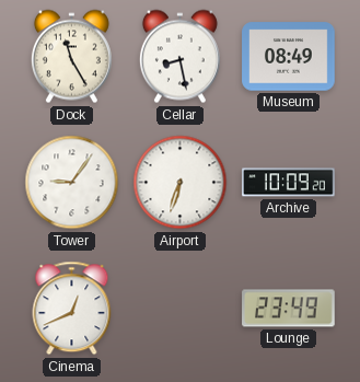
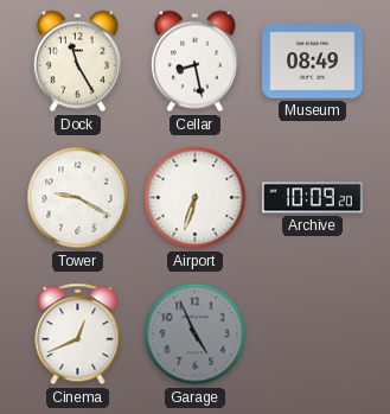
Tower: 9:06 -> 9:20 (78, 198)
Garage: none -> 4:56 (196, 335)
Lounge: 23:49 -> none (289, 309)
